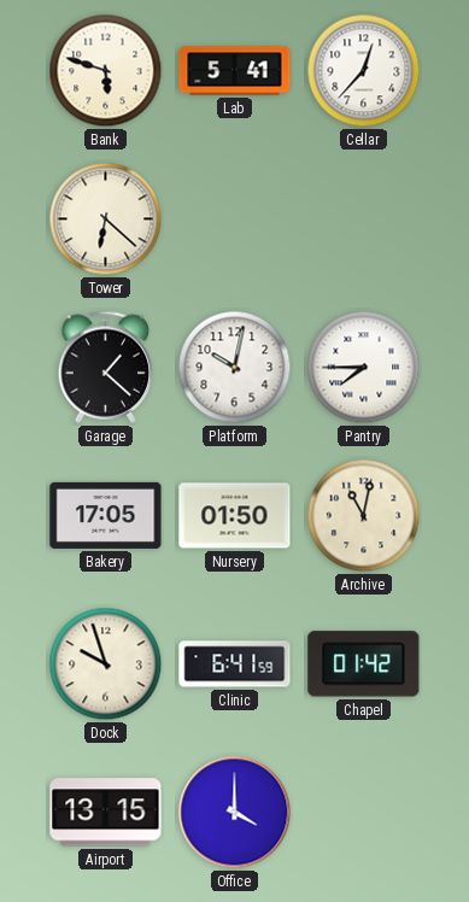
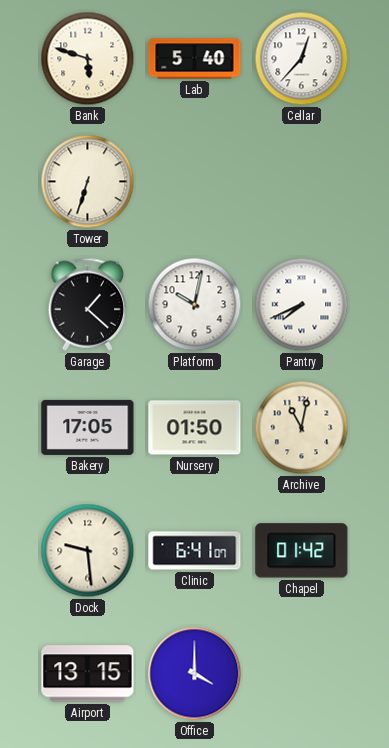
Lab: 5:41 -> 5:40 (195, 59)
Tower: 6:22 -> 6:33 (88, 182)
Pantry: 7:45 -> 7:41 (302, 305)
Dock: 9:57 -> 9:29 (88, 551)
Clinic: 6:41:59 -> 6:41:07 (195, 551)
